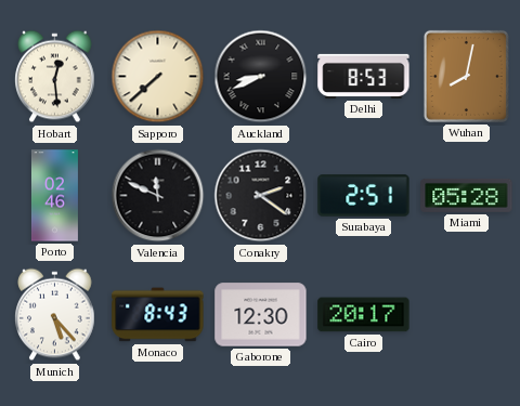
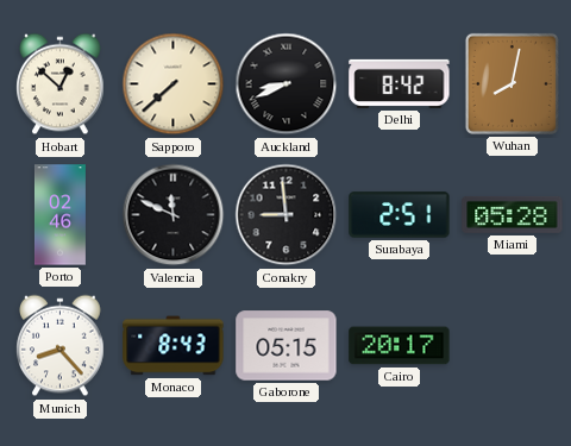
Hobart: 12:29 -> 12:52 (61, 84)
Delhi: 8:53 -> 8:42 (400, 83)
Conakry: 2:21 -> 8:59 (287, 215)
Munich: 5:23 -> 8:23 (61, 346)
Gaborone: 12:30 -> 05:15 (287, 346)
